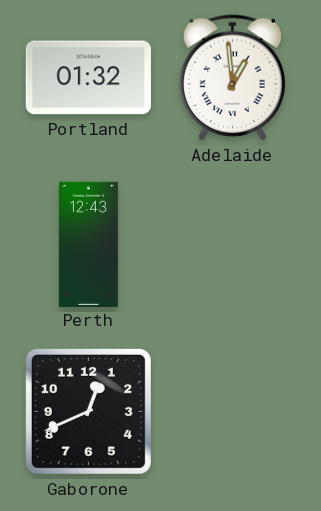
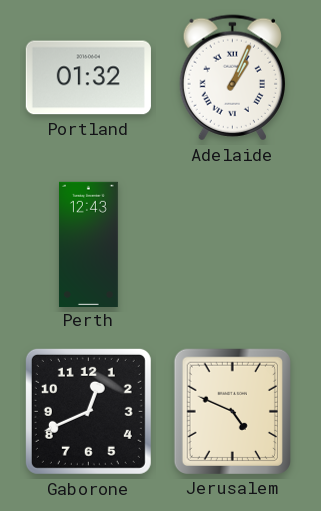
Adelaide: 12:59 -> 1:04 (232, 78)
Jerusalem: none -> 4:49 (232, 411)
